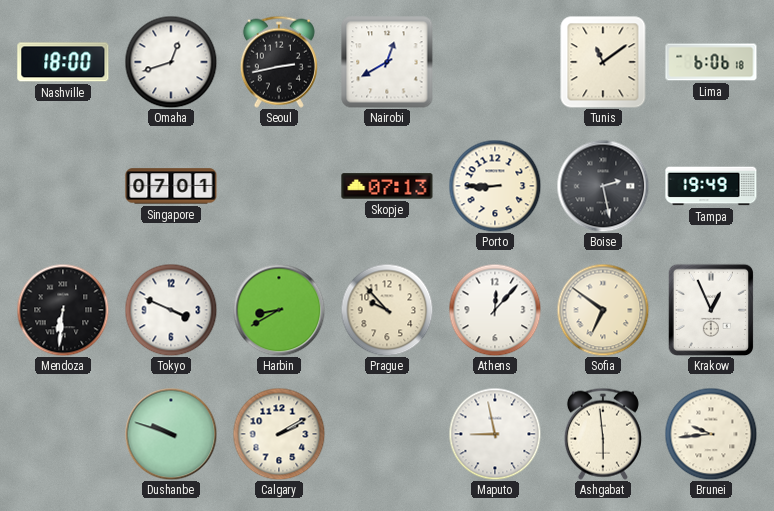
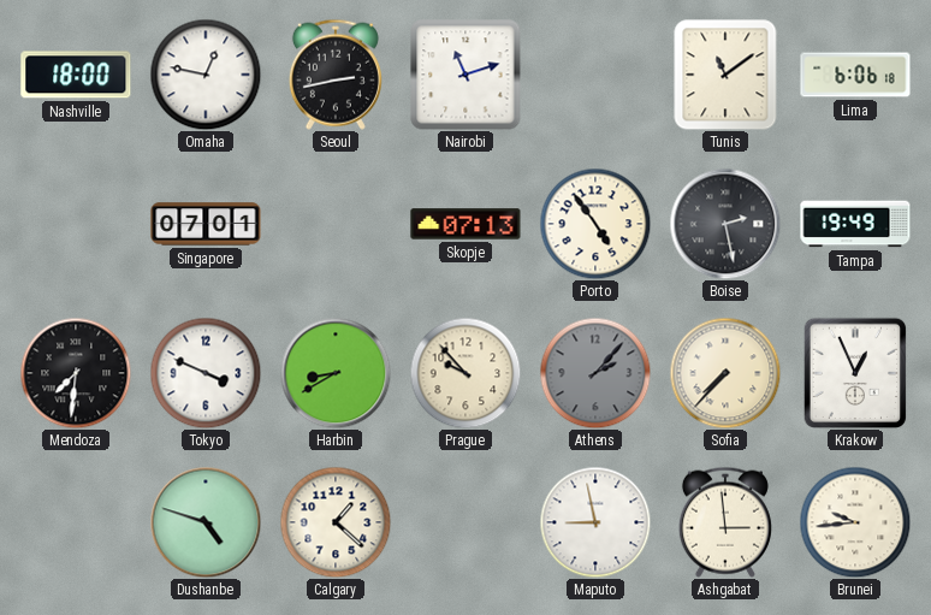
Omaha: 12:42 -> 12:47 (206, 75)
Nairobi: 12:40 -> 11:12 (465, 75)
Porto: 8:45 -> 4:54 (595, 224)
Mendoza: 6:31 -> 7:31 (76, 373)
Athens: 12:07 -> 2:07 (595, 373)
Athens dial: white -> grey (595, 373)
Sofia: 6:51 -> 7:37 (725, 373)
Dushanbe: 9:48 -> 4:48 (206, 522)
Calgary: 2:10 -> 1:22 (336, 522)
Ashgabat: 5:59 -> 2:59 (725, 522)
